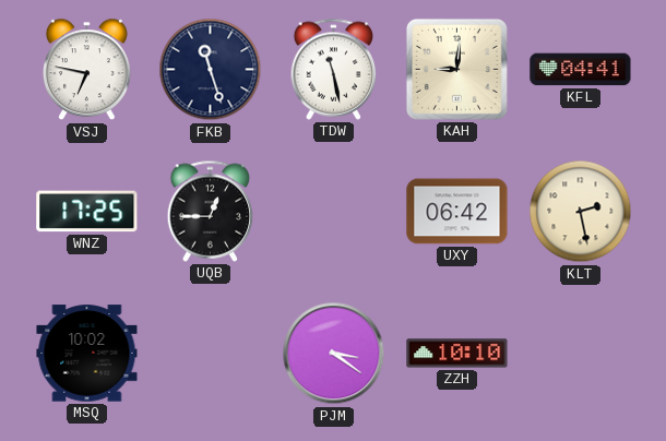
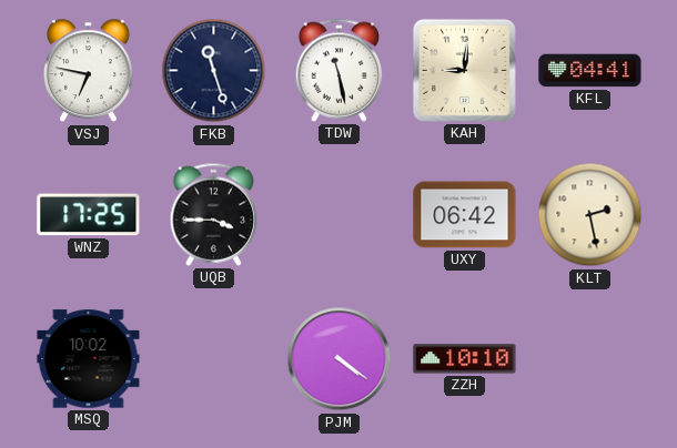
UQB: 12:45 -> 3:45 (214, 214)
PJM: 3:21 -> 4:21 (340, 359)
